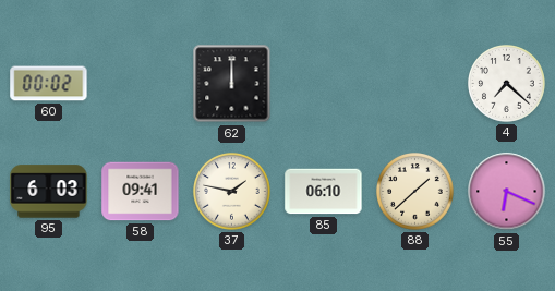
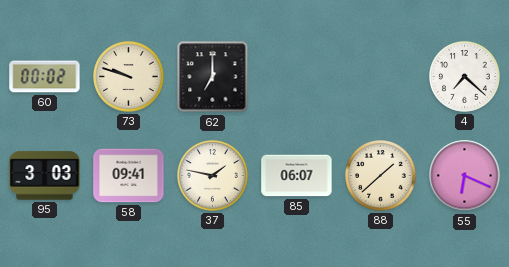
73: none -> 9:48 (129, 77)
62: 12:00 -> 7:00 (213, 77)
95: 6:03 -> 3:03 (45, 176)
85: 06:10 -> 06:07 (297, 176)
